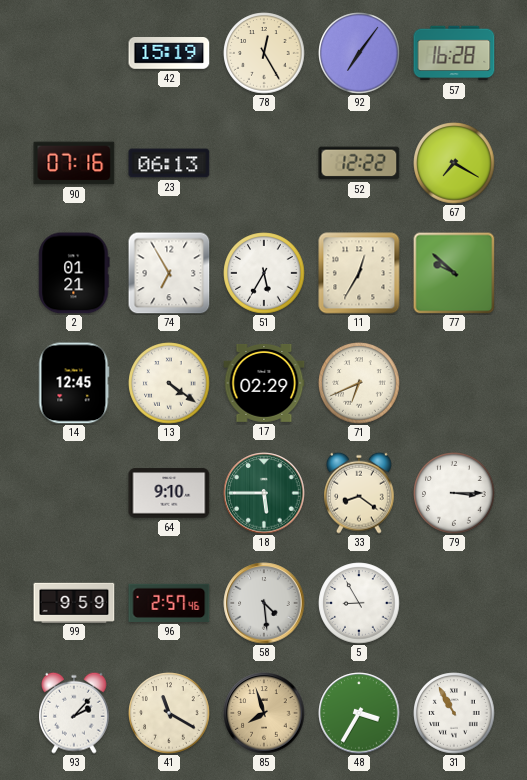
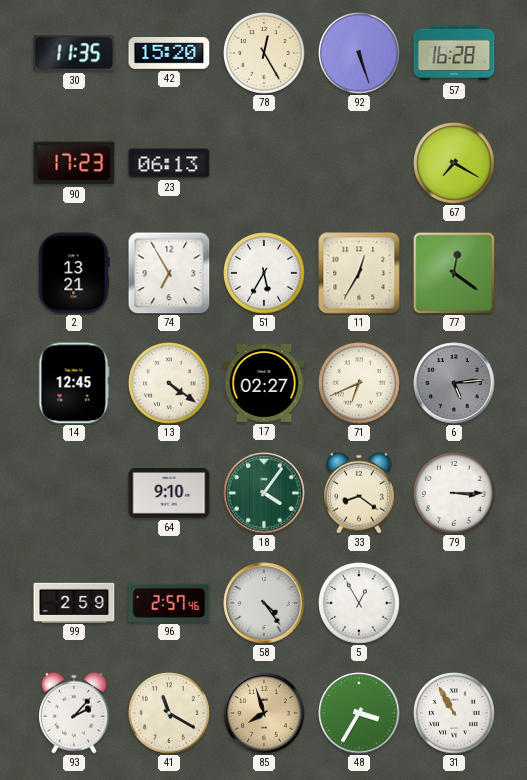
30: none -> 11:35 (74, 53)
42: 15:19 -> 15:20 (169, 54)
92: 7:06 -> 5:27 (359, 53)
90: 07:16 -> 17:23 (74, 163)
52: 12:22 -> none (359, 163)
2: 01:21 -> 13:21 (74, 273)
77: 9:52 -> 12:21 (454, 273)
17: 02:29 -> 02:27 (264, 384)
6: none -> 5:14 (454, 383)
18: 5:45 -> 4:06 (264, 493)
99: 9:59 -> 2:59 (74, 602)
58: 4:29 -> 4:24 (264, 603)
5: 8:55 -> 12:55 (359, 603)
